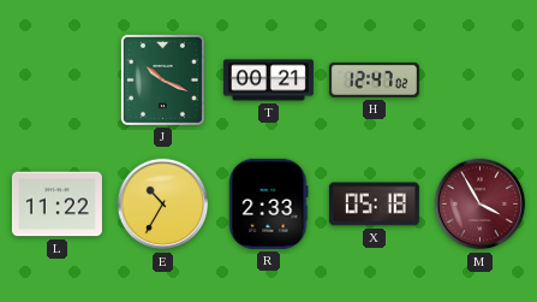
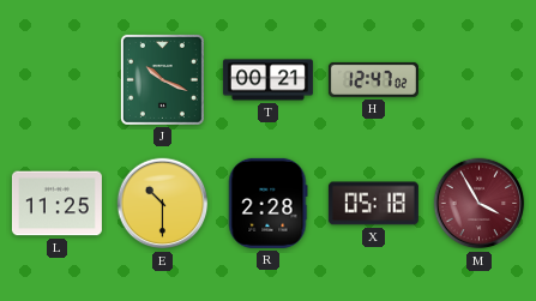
L: 11:22 -> 11:25 (56, 204)
E: 10:35 -> 10:30 (163, 204)
R: 2:33 -> 2:28 (269, 203)
